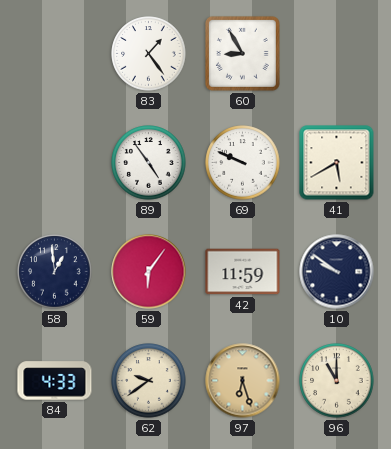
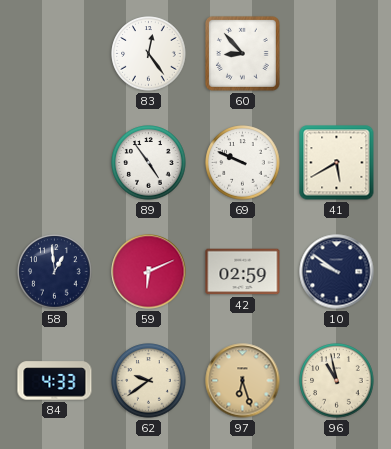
83: 1:24 -> 12:24 (149, 54)
60: 8:55 -> 8:53 (242, 53)
59: 6:06 -> 6:11 (149, 272)
42: 11:59 -> 02:59 (243, 272)
96: 11:00 -> 10:58 (337, 381)
